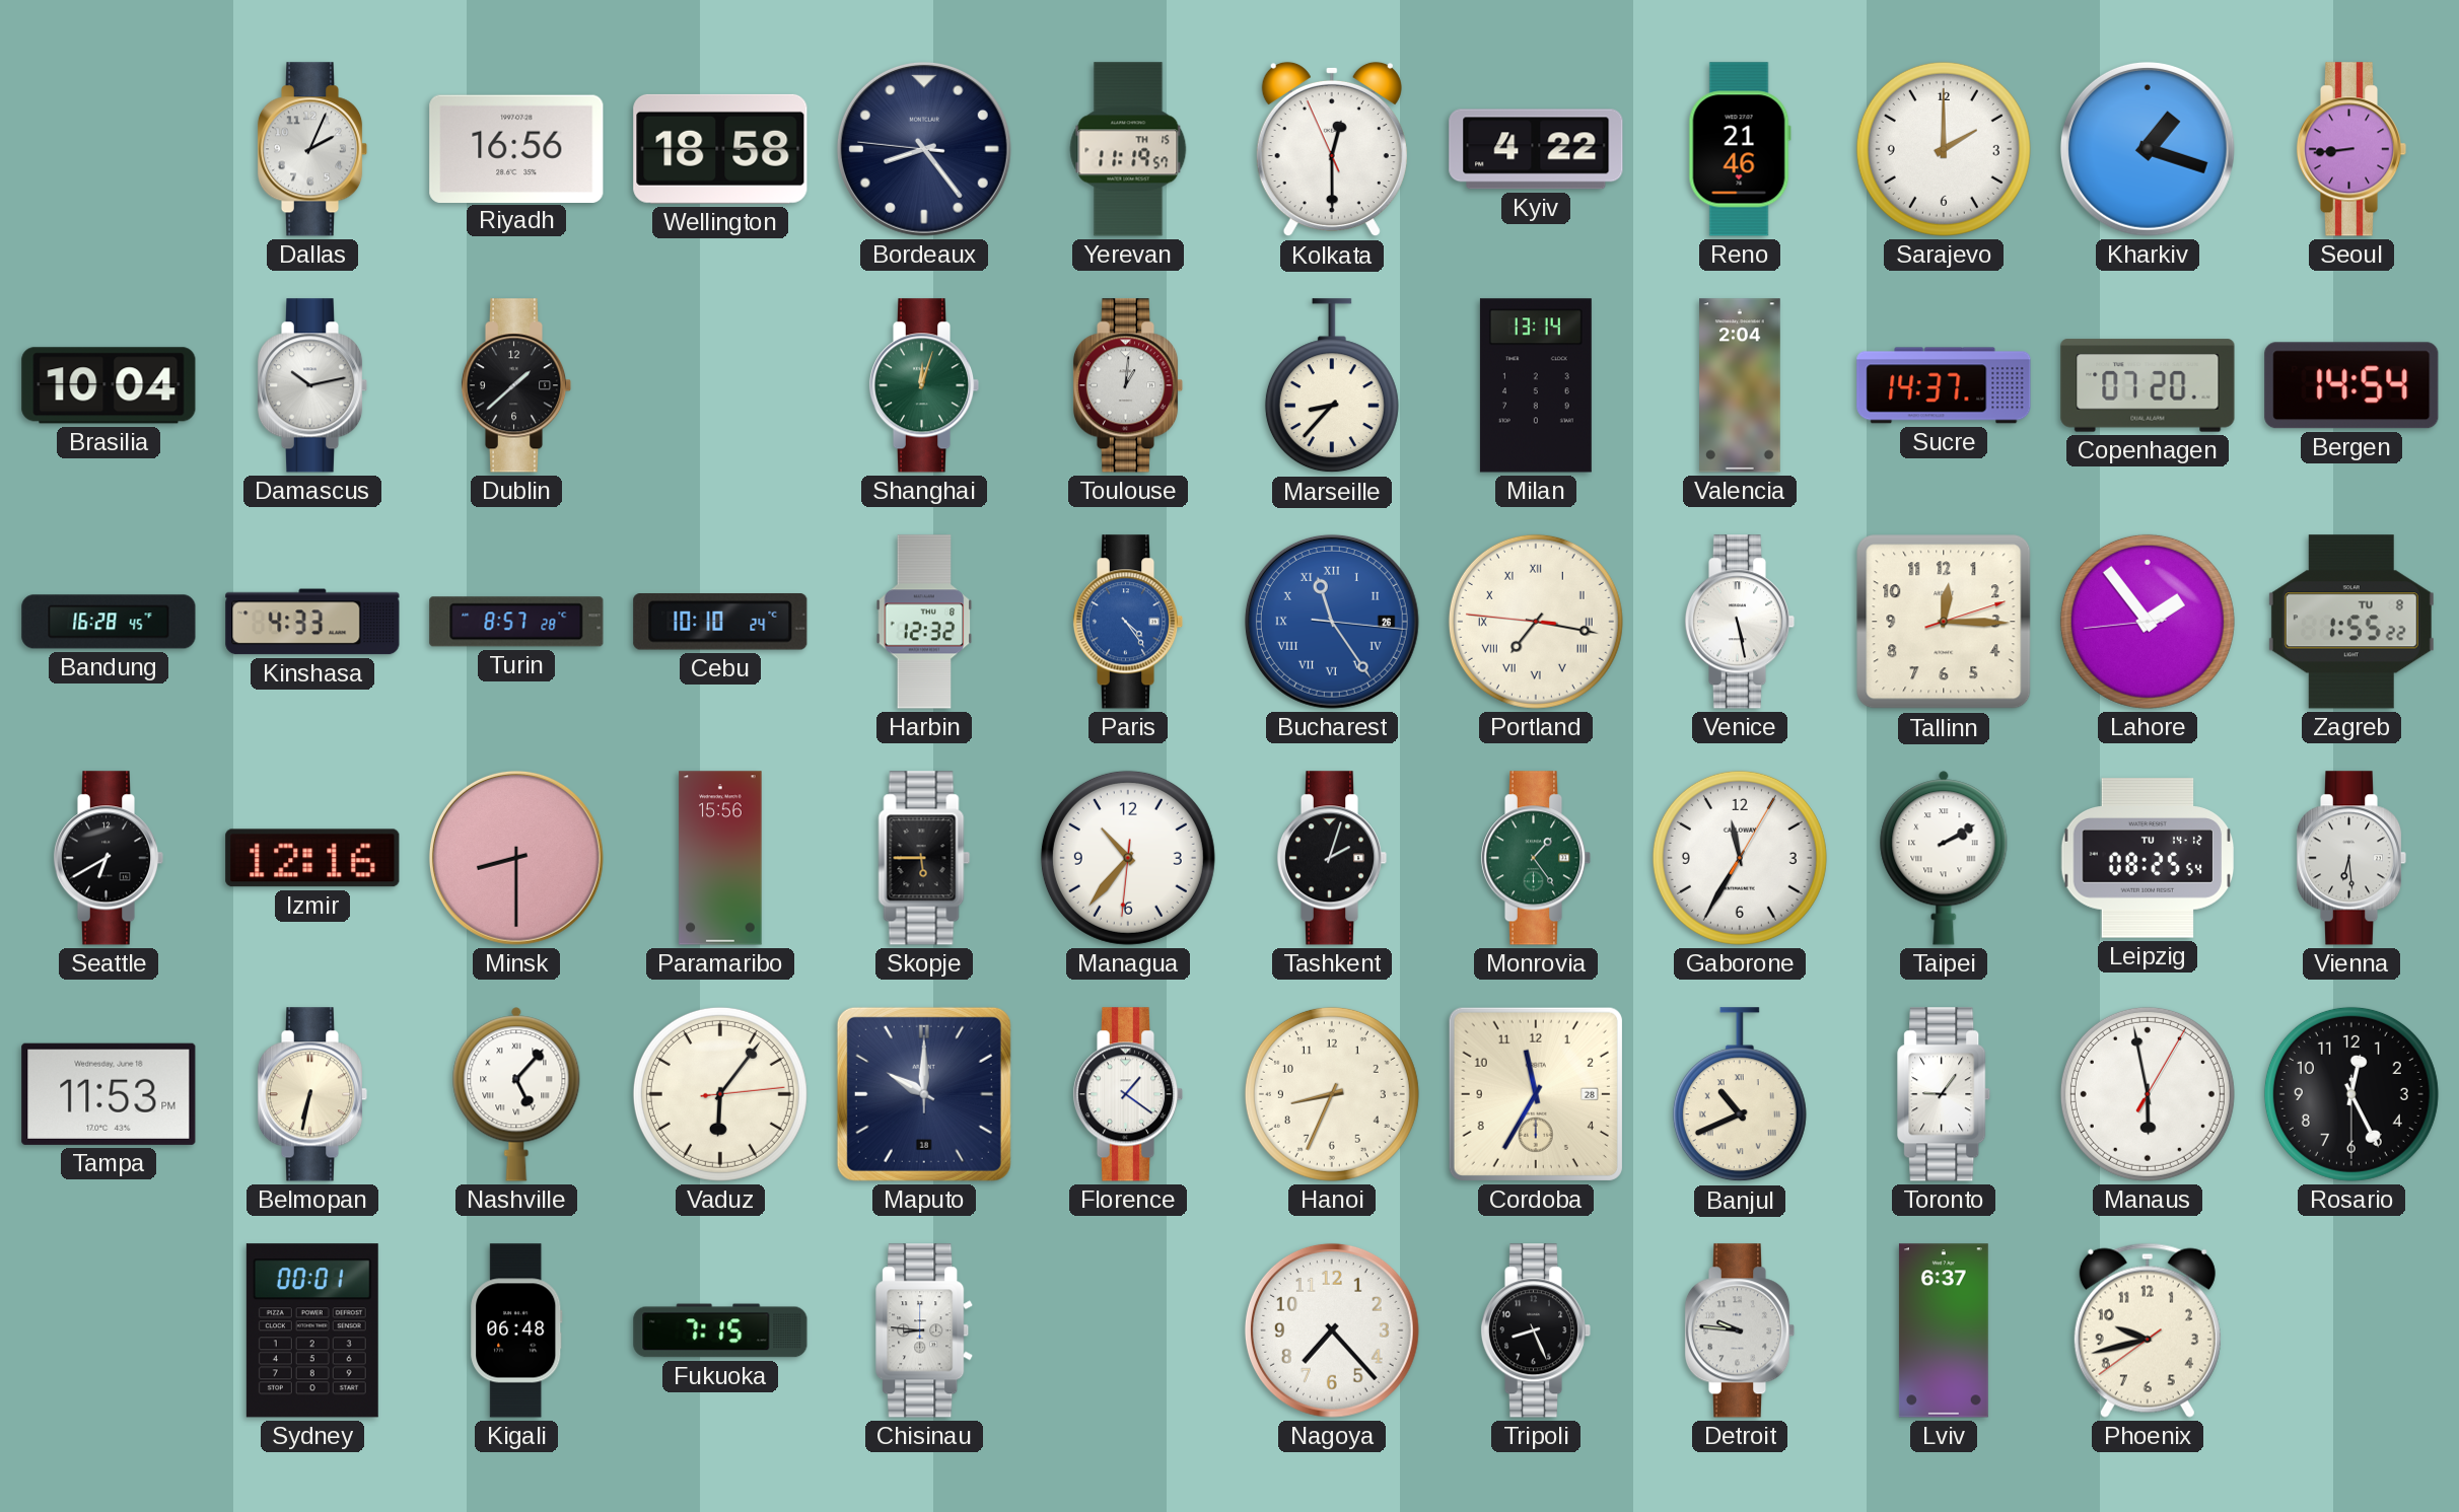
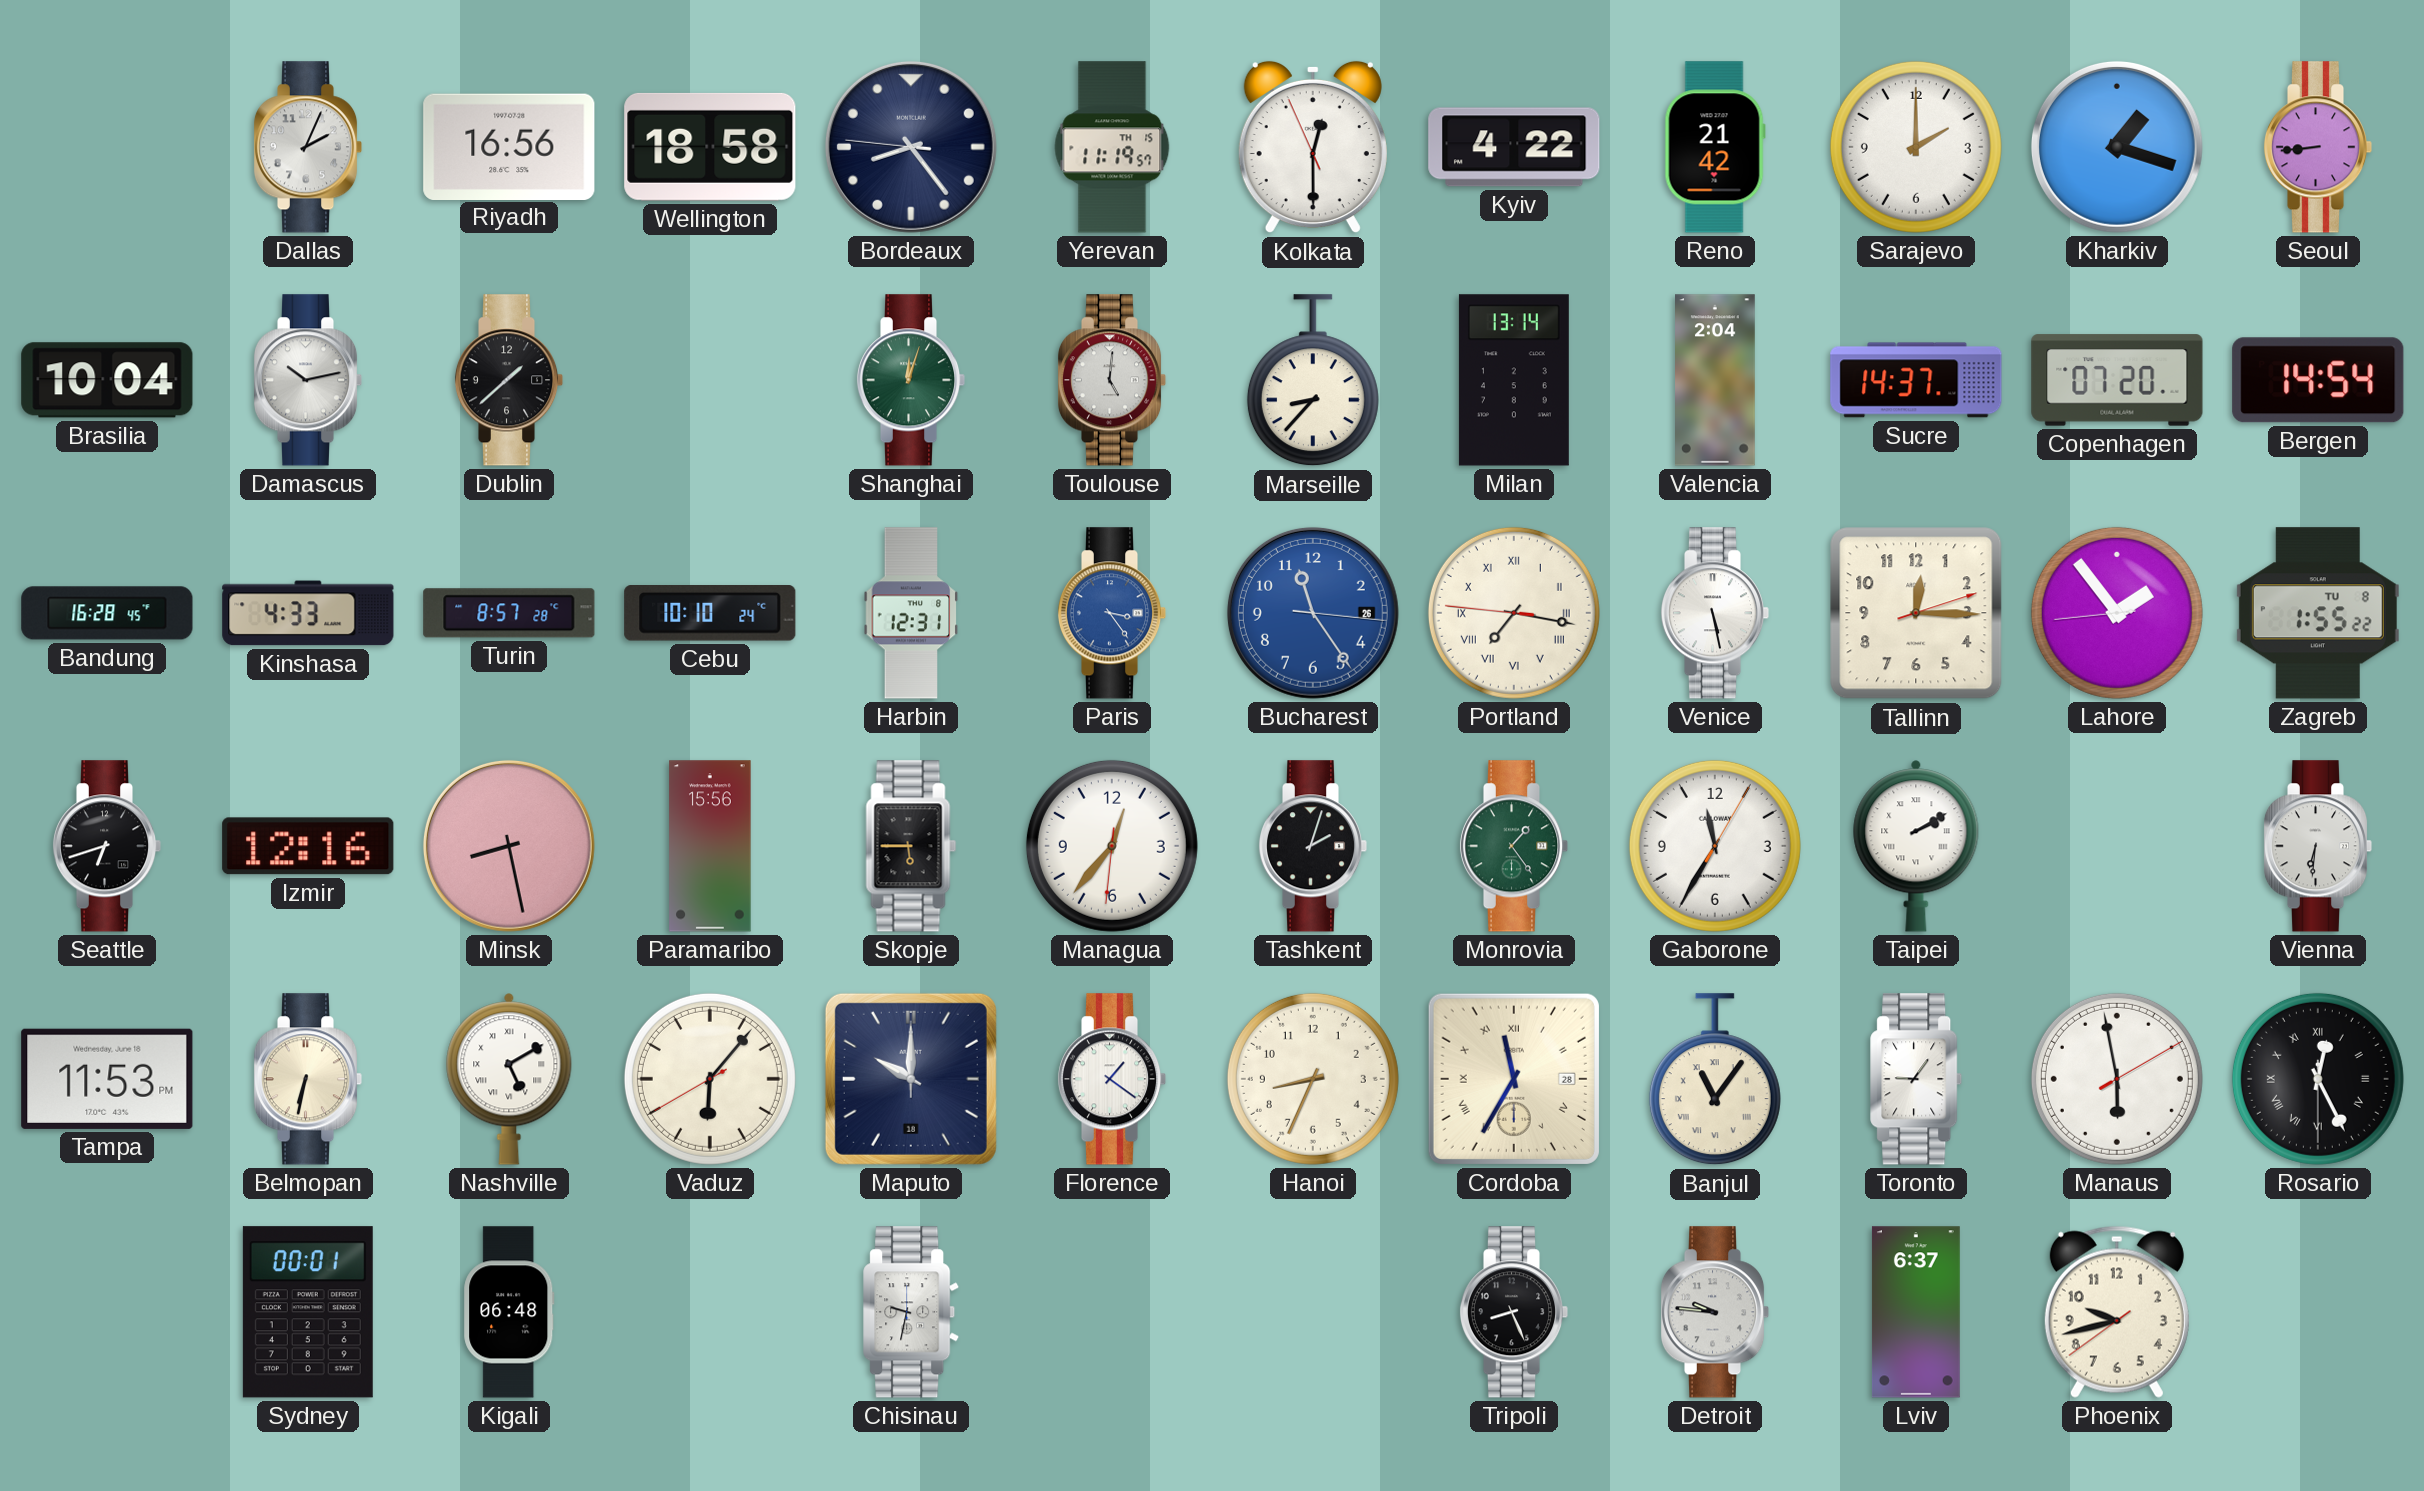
Reno: 21:46 -> 21:42 (1715, 147)
Toulouse: 1:01 -> 5:01 (1112, 380)
Harbin: 12:32 -> 12:31 (911, 613)
Paris: 4:24 -> 3:24 (1112, 613)
Bucharest numerals: Roman -> Arabic (1313, 613)
Seattle: 6:40 -> 6:42 (107, 846)
Minsk: 8:30 -> 8:28 (509, 846)
Managua: 10:36 -> 12:36 (1112, 846)
Leipzig: 08:25 -> none (2148, 858)
Vienna: 6:29 -> 6:31 (2318, 846)
Nashville: 5:07 -> 5:10 (509, 1079)
Vaduz: 6:06:14 -> 6:06:40 (710, 1079)
Cordoba numerals: Arabic -> Roman (1514, 1079)
Banjul: 10:41 -> 11:06 (1715, 1080)
Manaus: 5:58:05 -> 5:58:10 (2117, 1079)
Rosario numerals: Arabic -> Roman (2318, 1079)
Fukuoka: 7:15 -> none (720, 1330)
Chisinau: 8:46 -> 9:32 (912, 1312)
Nagoya: 7:23 -> none (1332, 1330)
